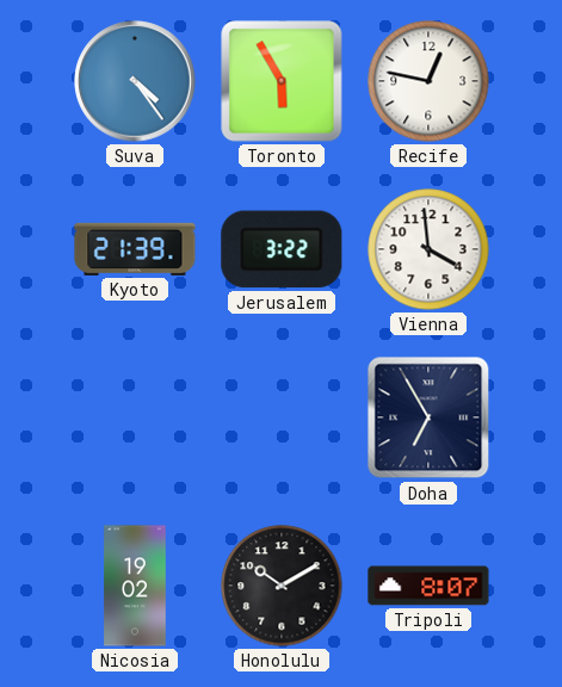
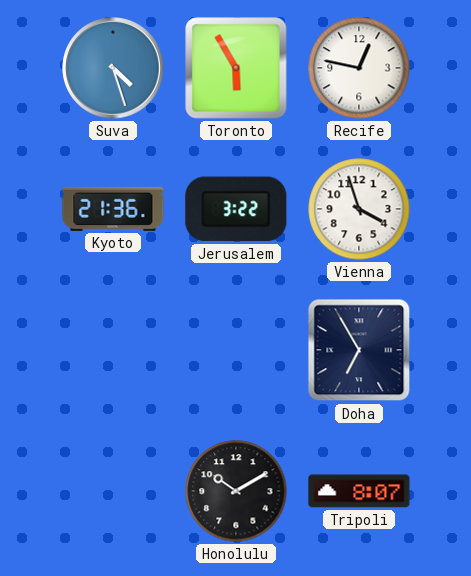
Suva: 4:24 -> 4:27 (113, 68)
Kyoto: 21:39 -> 21:36 (113, 209)
Vienna: 3:59 -> 3:57 (359, 209)
Nicosia: 19:02 -> none (135, 586)
